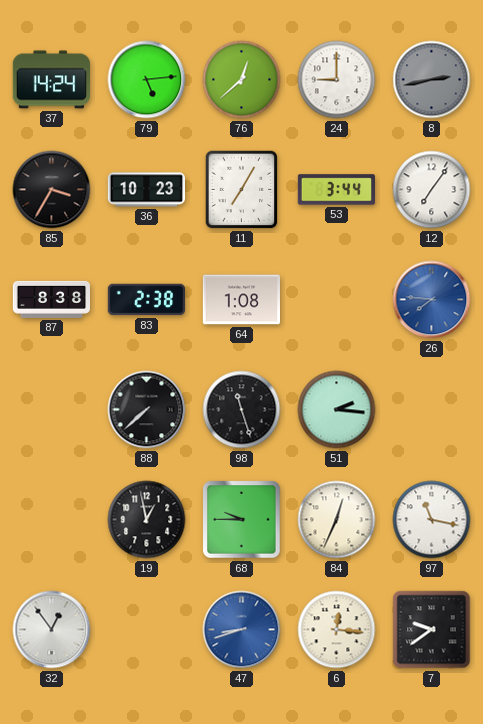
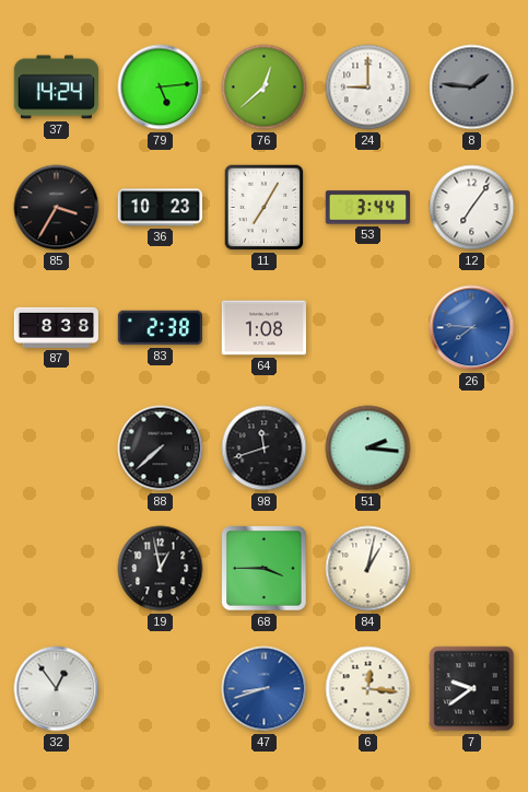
8: 2:43 -> 1:46 (472, 88)
98: 11:27 -> 11:42 (265, 449)
68: 9:45 -> 3:45 (265, 569)
84: 12:34 -> 1:02 (368, 569)
97: 11:17 -> none (432, 520)
